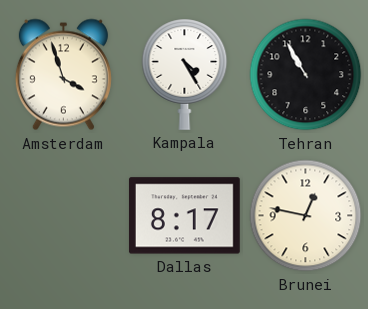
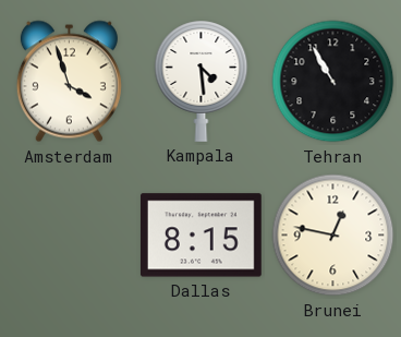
Kampala: 4:25 -> 4:29 (202, 81)
Dallas: 8:17 -> 8:15 (200, 236)
